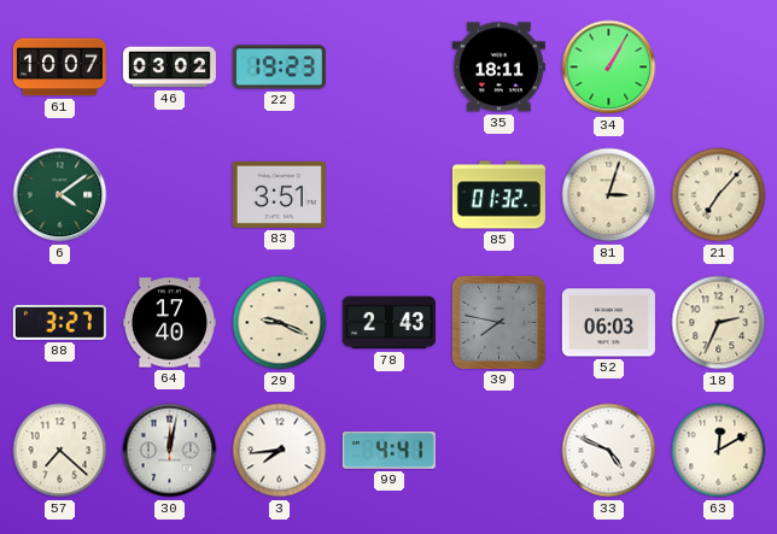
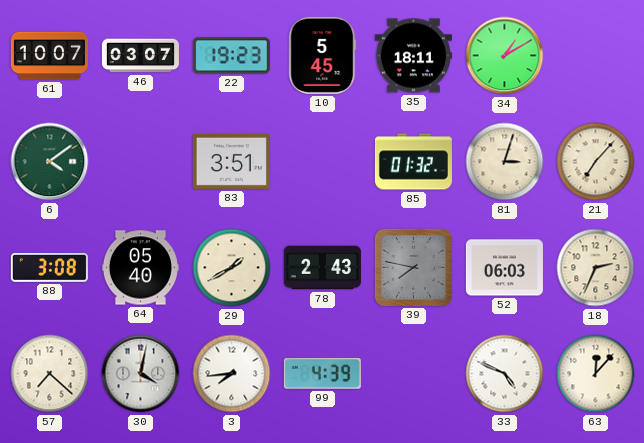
46: 03:02 -> 03:07 (140, 56)
10: none -> 5:45 (323, 55)
34: 1:05 -> 1:10 (505, 56)
88: 3:27 -> 3:08 (49, 267)
64: 17:40 -> 05:40 (140, 268)
29: 9:19 -> 1:40 (232, 268)
30: 12:02 -> 4:02 (141, 374)
99: 4:41 -> 4:39 (322, 373)
63: 12:10 -> 12:07 (596, 374)
